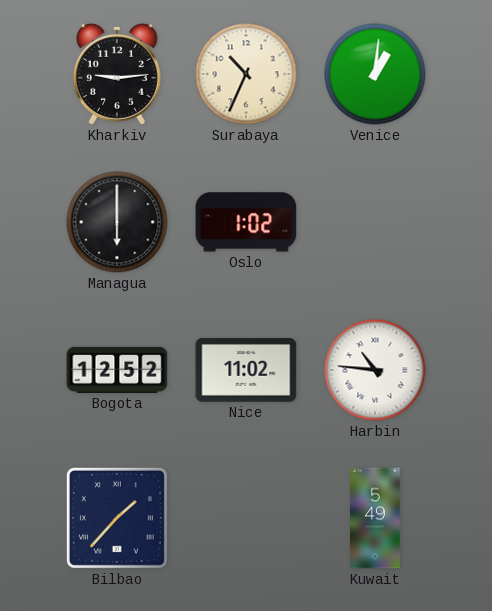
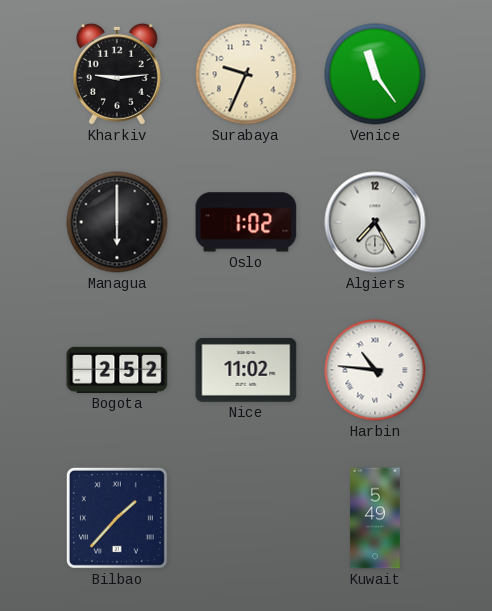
Surabaya: 10:34 -> 9:34 (246, 74)
Venice: 1:01 -> 11:24 (375, 74)
Algiers: none -> 7:25 (375, 222)
Bogota: 12:52 -> 2:52 (117, 370)
